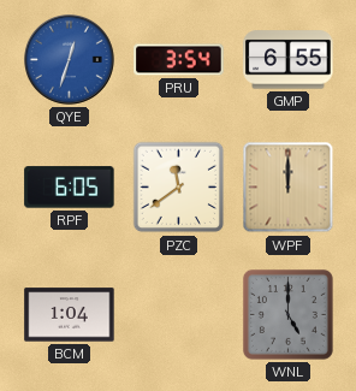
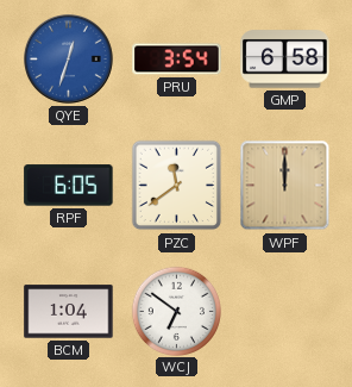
GMP: 6:55 -> 6:58 (285, 60)
WCJ: none -> 6:51 (176, 311)
WNL: 5:00 -> none (287, 314)
